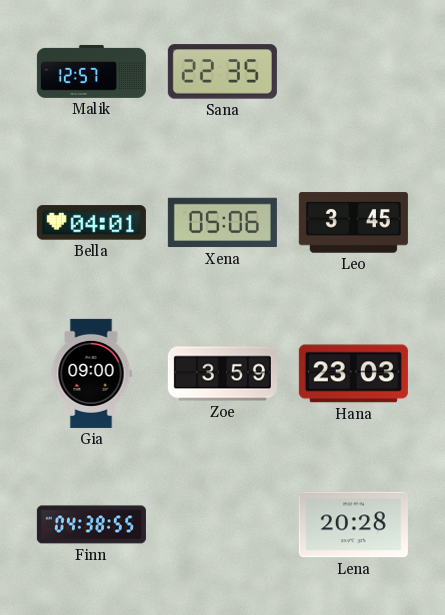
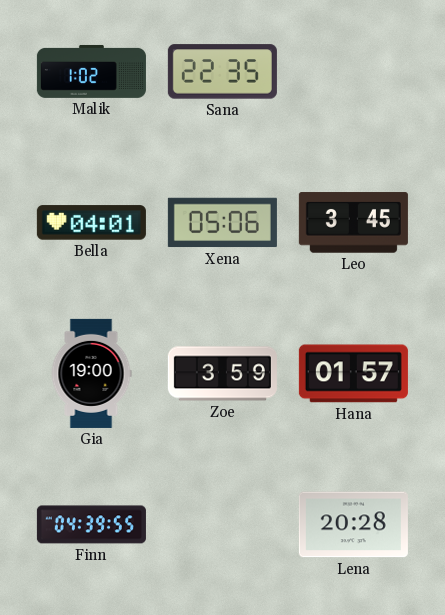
Malik: 12:57 -> 1:02 (91, 71)
Gia: 09:00 -> 19:00 (91, 373)
Hana: 23:03 -> 01:57 (353, 374)
Finn: 04:38 -> 04:39 (91, 525)
